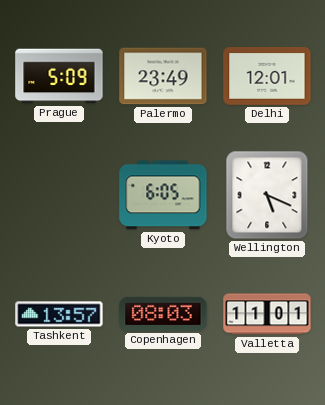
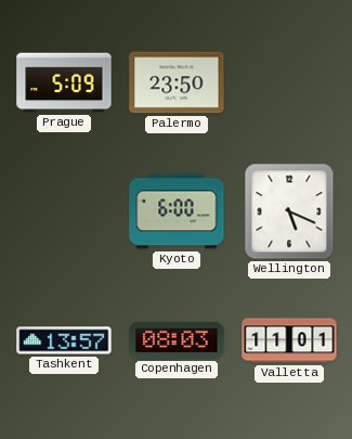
Palermo: 23:49 -> 23:50 (177, 82)
Delhi: 12:01 -> none (267, 77)
Kyoto: 6:05 -> 6:00 (177, 211)
